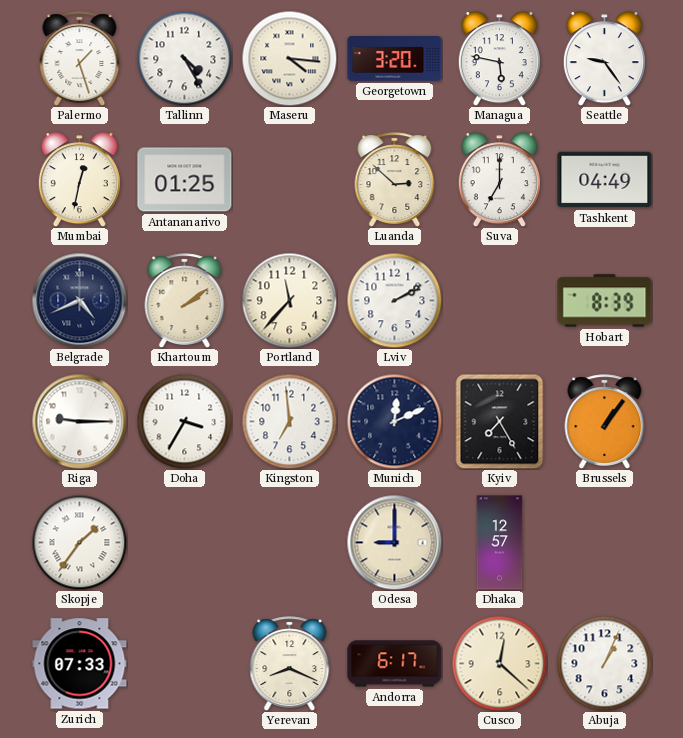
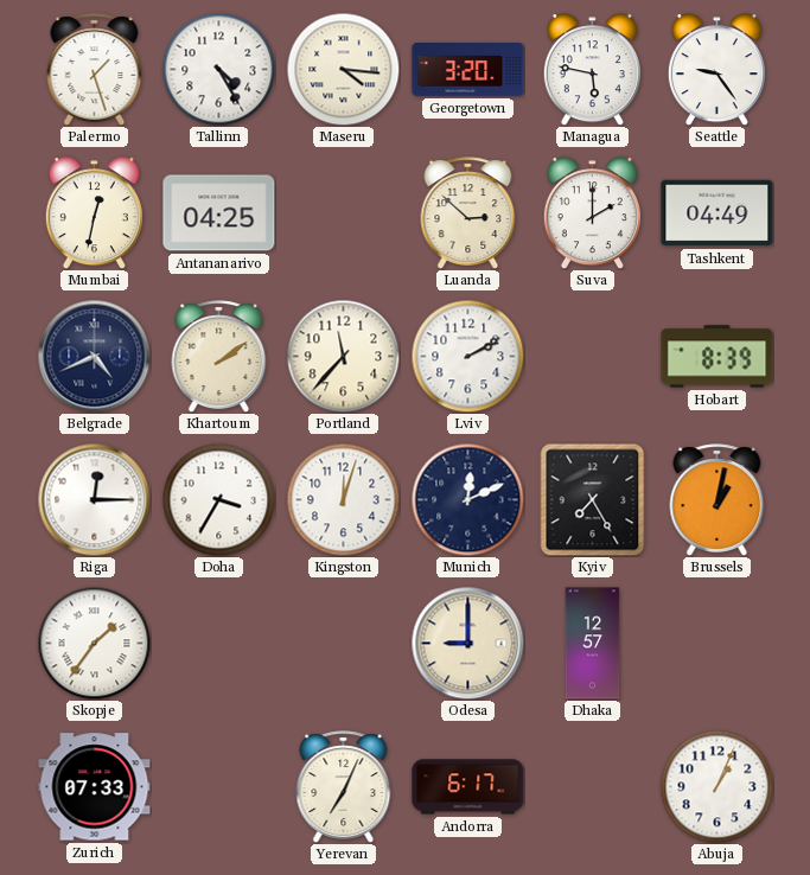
Antananarivo: 01:25 -> 04:25 (219, 213)
Suva: 7:00 -> 2:00 (592, 213)
Riga: 9:15 -> 12:15 (94, 499)
Kingston: 6:59 -> 12:03 (343, 499)
Brussels: 1:06 -> 1:02 (717, 500)
Yerevan: 8:19 -> 7:04 (344, 787)
Cusco: 12:22 -> none (499, 663)
